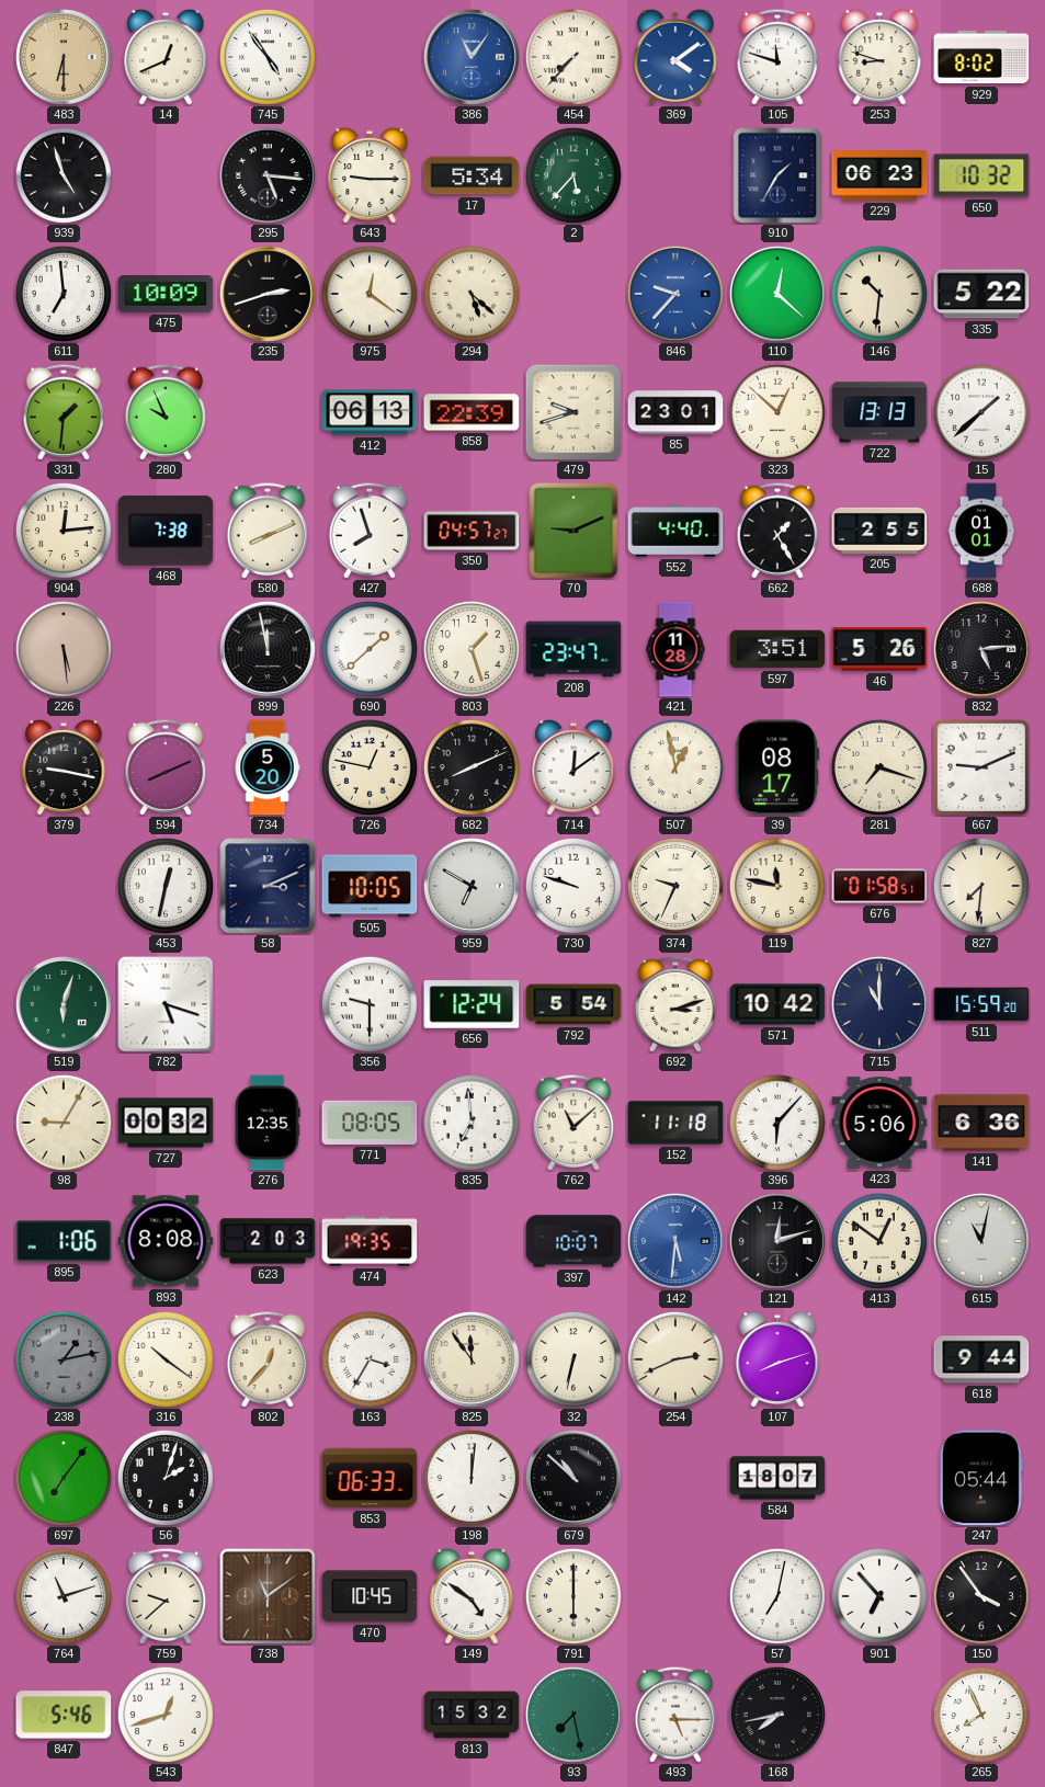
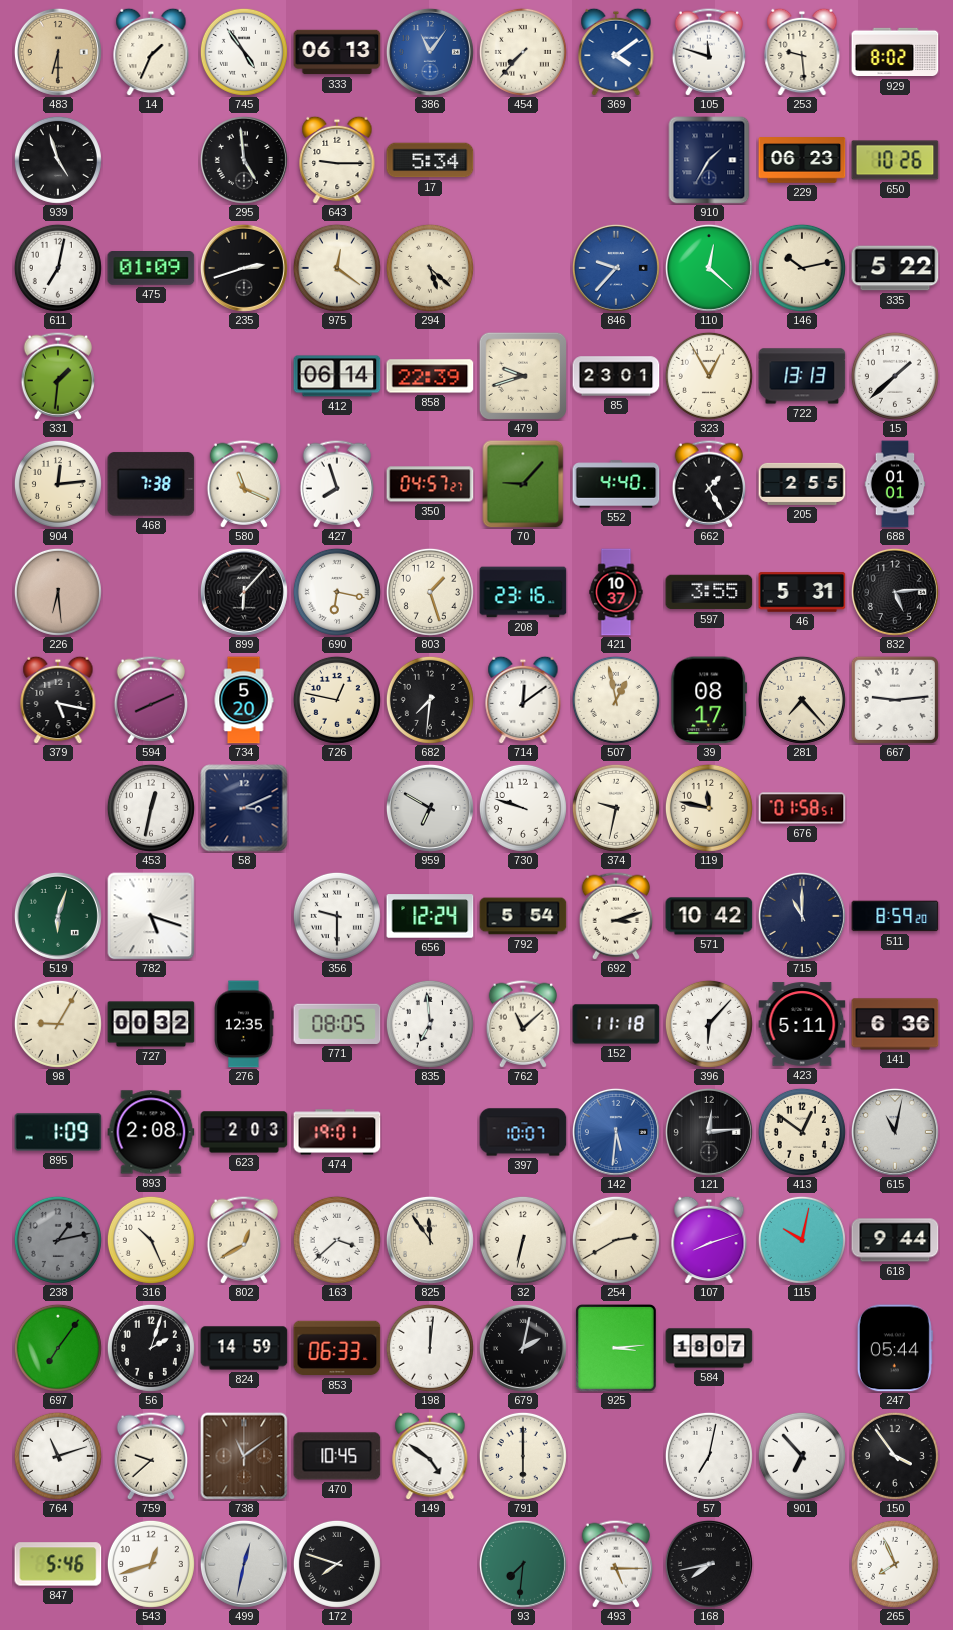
14: 12:41 -> 1:34 (151, 52)
333: none -> 06:13 (337, 52)
253: 8:48 -> 9:29 (802, 52)
295: 5:16 -> 4:59 (244, 160)
2: 5:37 -> none (573, 175)
650: 10:32 -> 10:26 (895, 160)
611: 6:59 -> 7:02 (58, 268)
475: 10:09 -> 01:09 (151, 269)
146: 10:31 -> 10:13 (802, 268)
280: 9:56 -> none (164, 412)
412: 06:13 -> 06:14 (337, 376)
323: 12:52 -> 12:55 (709, 376)
580: 8:11 -> 11:19 (243, 484)
70: 9:11 -> 9:07 (523, 484)
226: 5:29 -> 6:29 (58, 592)
899: 11:58 -> 6:07 (244, 592)
690: 1:38 -> 6:17 (337, 592)
208: 23:47 -> 23:16 (523, 592)
421: 11:28 -> 10:37 (616, 592)
597: 3:51 -> 3:55 (709, 592)
46: 5:26 -> 5:31 (802, 592)
379: 9:17 -> 5:17 (58, 700)
682: 8:11 -> 7:31 (430, 700)
281: 7:18 -> 7:23 (802, 700)
667: 9:11 -> 9:14 (895, 700)
505: 10:05 -> none (370, 886)
374: 9:34 -> 9:32 (616, 808)
827: 7:31 -> none (981, 886)
511: 15:59 -> 8:59 (895, 916)
423: 5:06 -> 5:11 (802, 1024)
895: 1:06 -> 1:09 (58, 1132)
893: 8:08 -> 2:08 (151, 1132)
474: 19:35 -> 19:01 (337, 1132)
121: 12:12 -> 12:14 (709, 1132)
316: 10:21 -> 10:26 (151, 1240)
802: 12:37 -> 12:40 (243, 1240)
163: 3:35 -> 3:38 (337, 1240)
254: 2:41 -> 2:40 (616, 1240)
115: none -> 10:02 (802, 1240)
824: none -> 14:59 (244, 1348)
679: 10:52 -> 2:02 (523, 1348)
925: none -> 3:14 (616, 1349)
499: none -> 12:32 (244, 1564)
172: none -> 7:48 (337, 1564)
813: 15:32 -> none (472, 1715)
93: 7:28 -> 7:31 (523, 1564)
